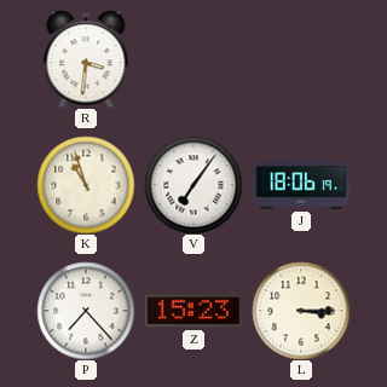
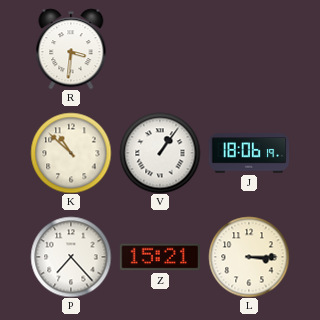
K: 10:57 -> 10:52 (71, 153)
V: 7:06 -> 1:06 (160, 153)
Z: 15:23 -> 15:21 (159, 257)
